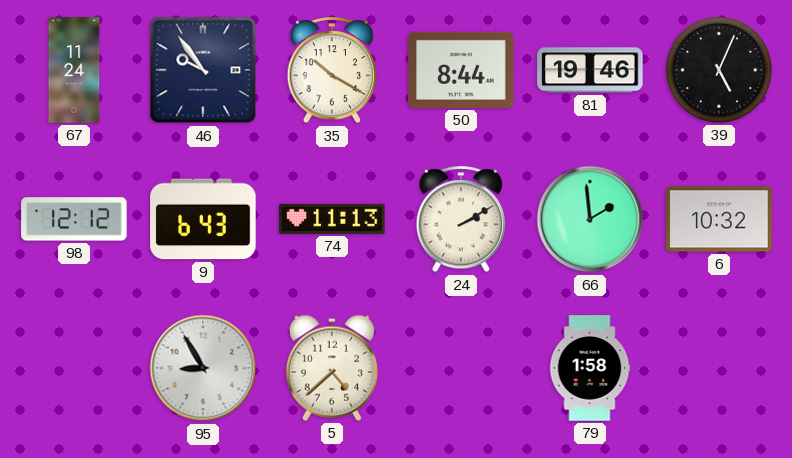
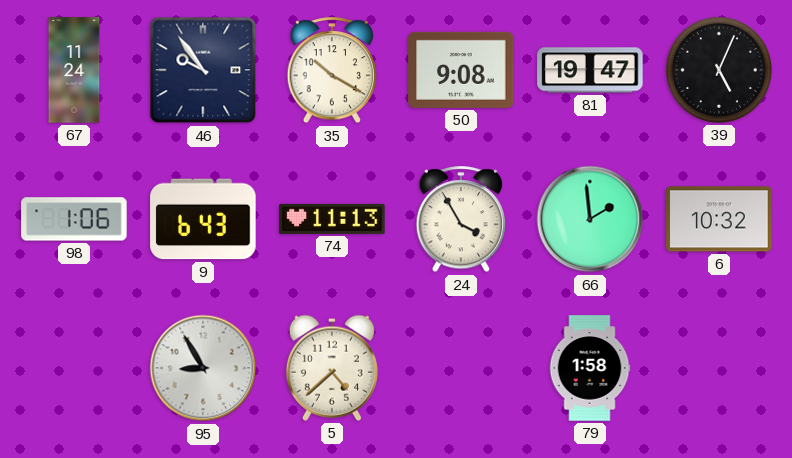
50: 8:44 -> 9:08 (461, 70)
81: 19:46 -> 19:47 (590, 70)
98: 12:12 -> 1:06 (74, 219)
24: 2:10 -> 3:55 (461, 220)
